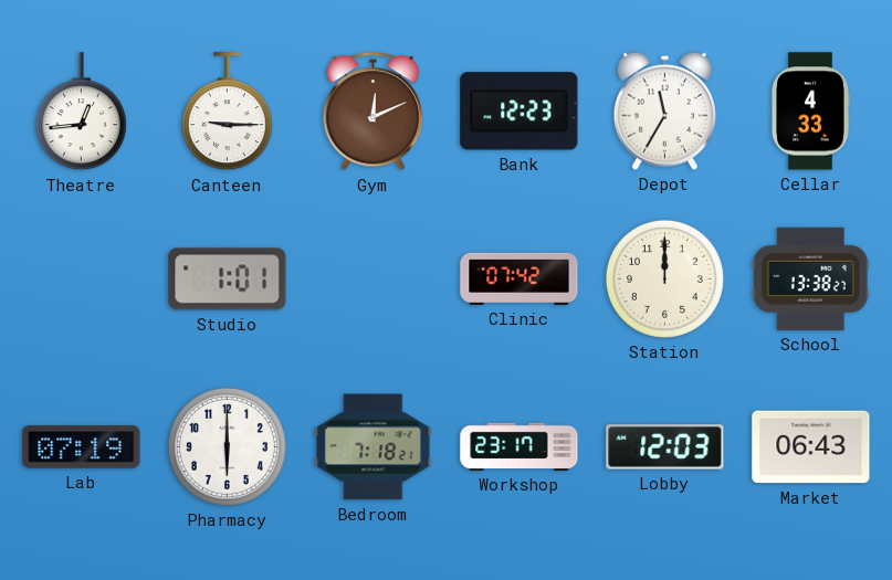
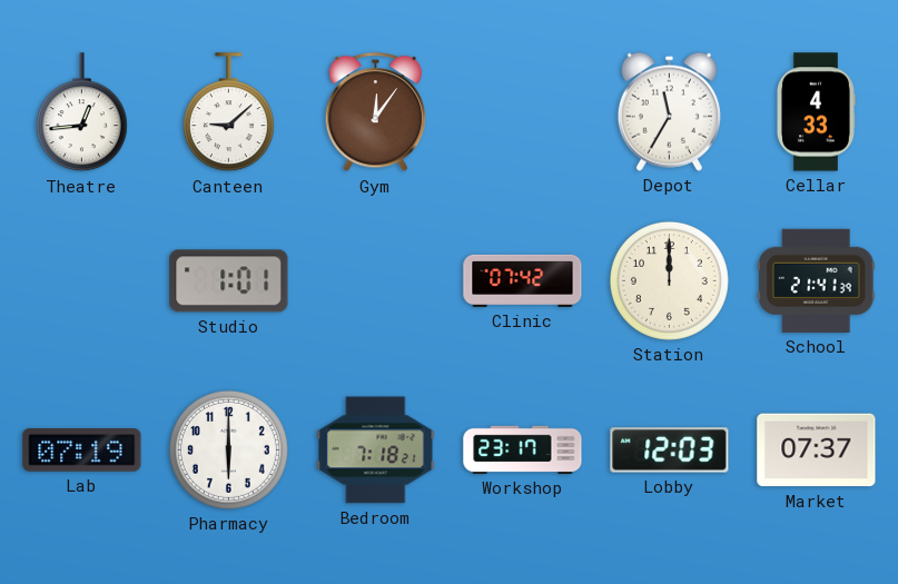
Canteen: 9:15 -> 9:08 (228, 112)
Gym: 12:11 -> 12:06 (375, 112)
Bank: 12:23 -> none (520, 112)
School: 13:38 -> 21:41 (817, 280)
Market: 06:43 -> 07:37 (817, 451)
